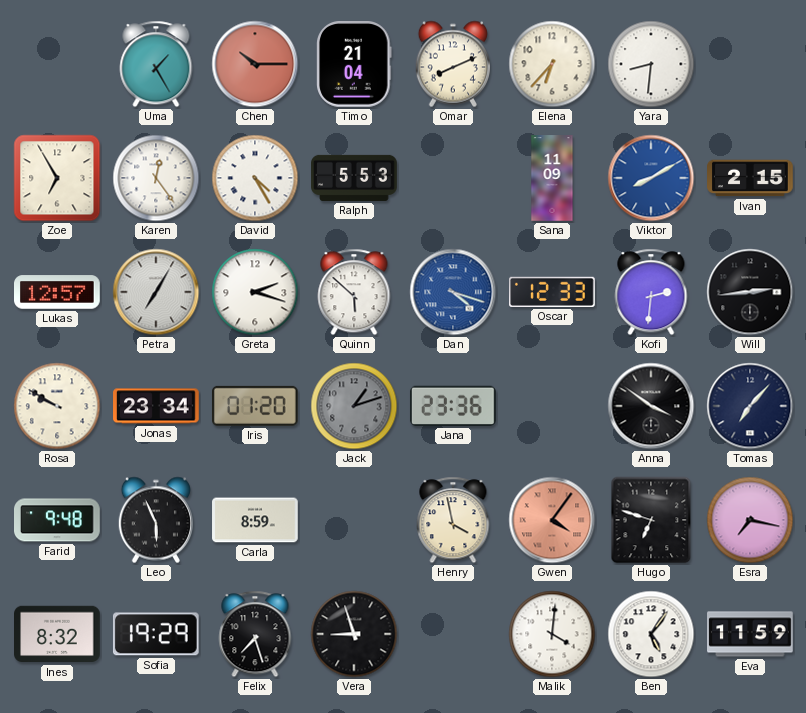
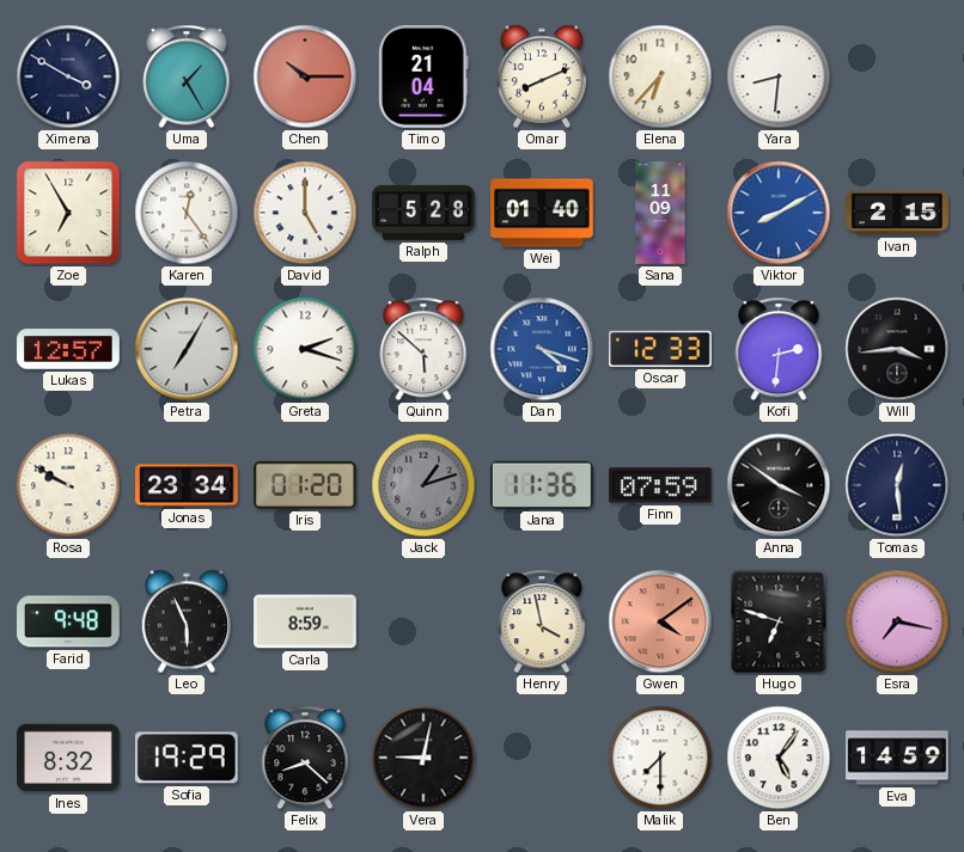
Ximena: none -> 3:50 (68, 76)
David: 4:25 -> 5:00 (305, 213)
Ralph: 5:53 -> 5:28 (423, 213)
Wei: none -> 01:40 (542, 213)
Will: 2:44 -> 3:44 (897, 349)
Jana: 23:36 -> 11:36 (542, 485)
Finn: none -> 07:59 (661, 485)
Tomas: 7:07 -> 12:29 (897, 485)
Gwen: 4:06 -> 4:09 (660, 621)
Felix: 7:27 -> 8:22 (305, 758)
Vera: 8:57 -> 9:02 (423, 758)
Malik: 4:01 -> 7:30 (660, 758)
Eva: 11:59 -> 14:59 (897, 758)
